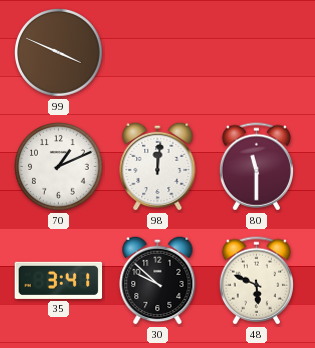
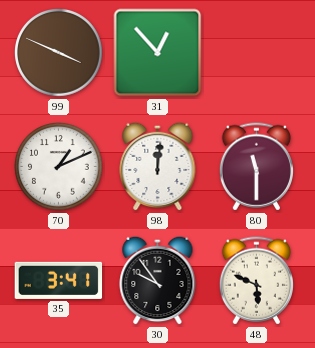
31: none -> 12:53 (158, 53)
30: 9:52 -> 9:54 (158, 280)
